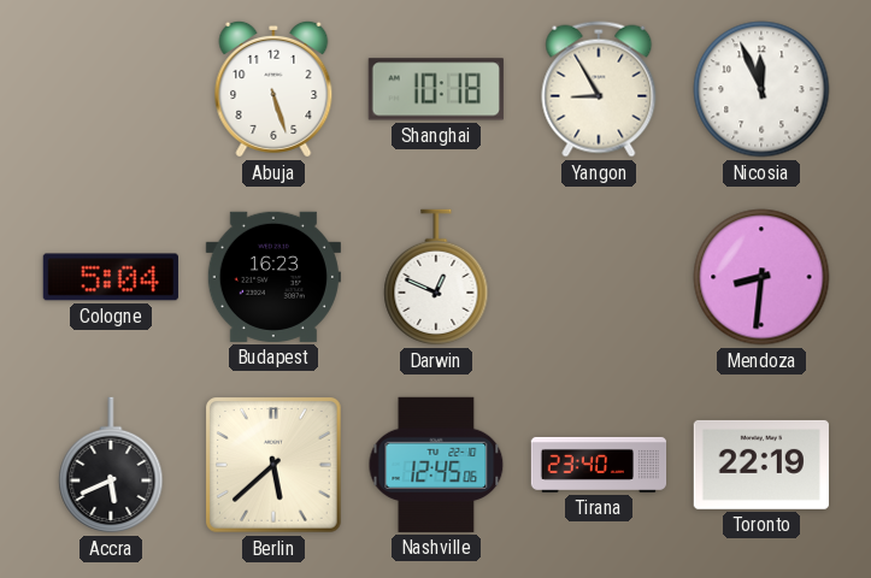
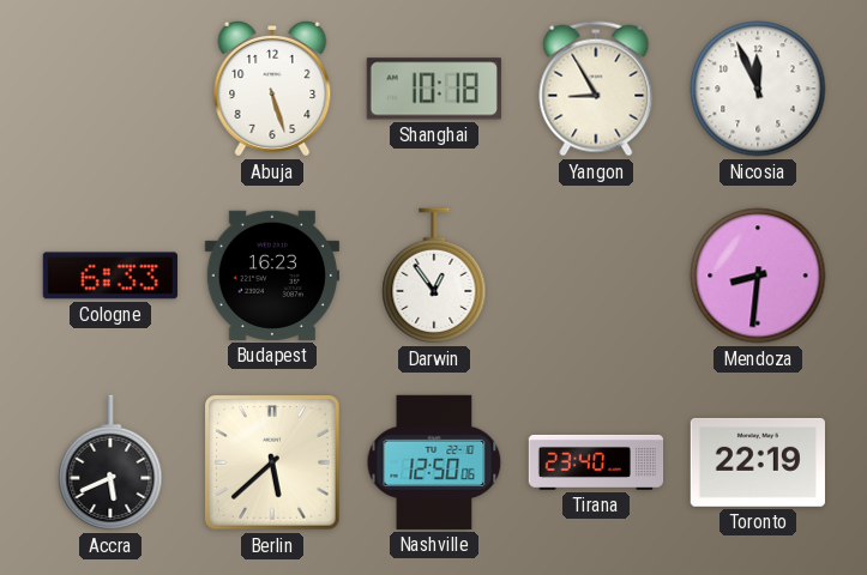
Cologne: 5:04 -> 6:33 (110, 276)
Darwin: 12:49 -> 12:54 (434, 276)
Nashville: 12:45 -> 12:50 (434, 462)
